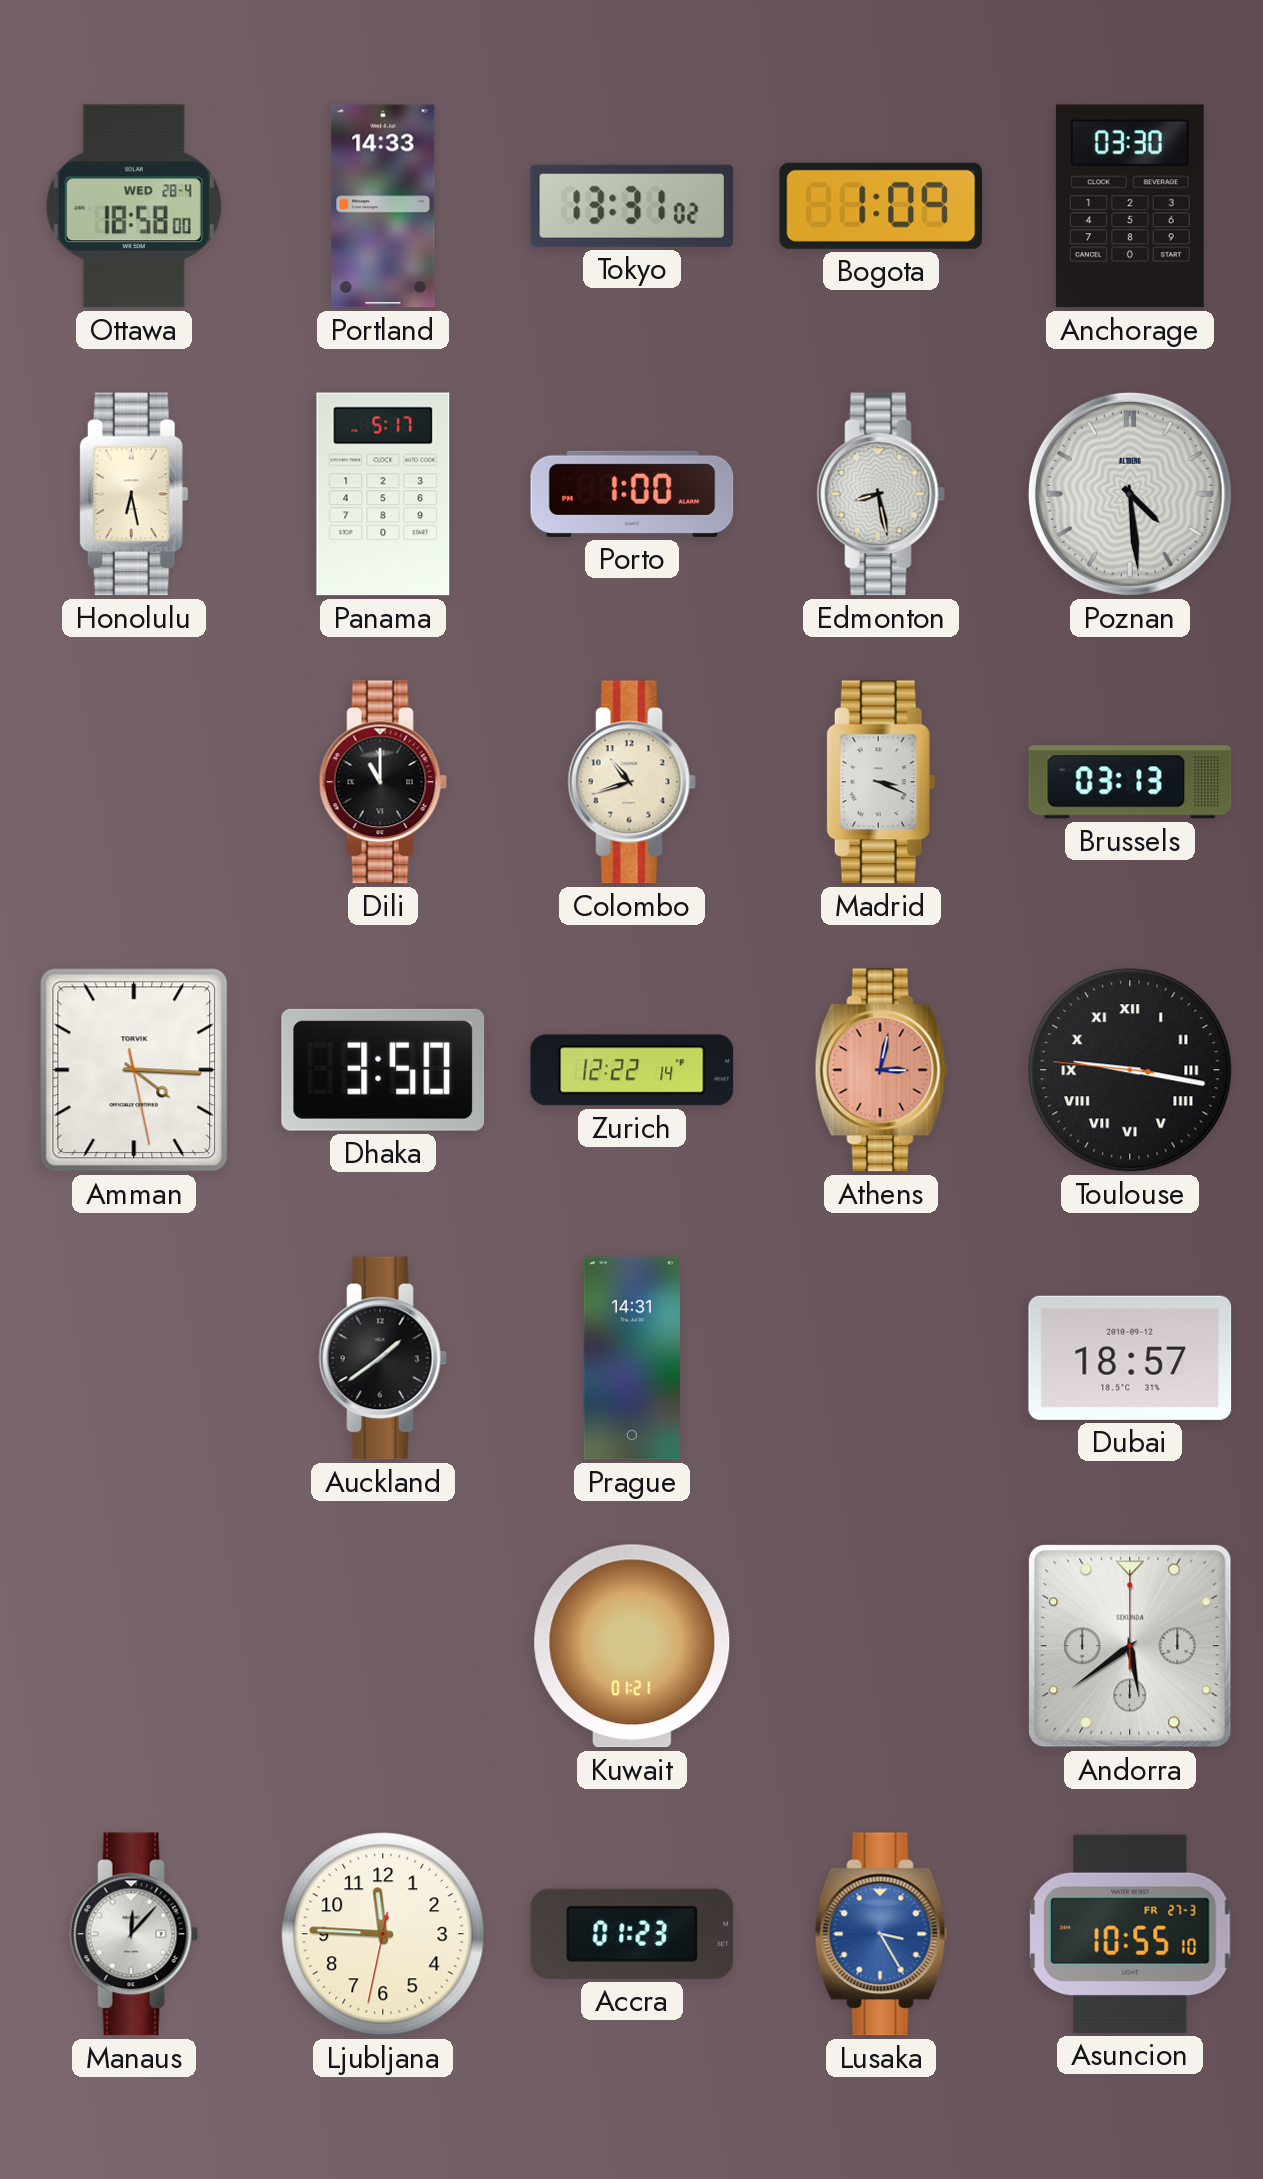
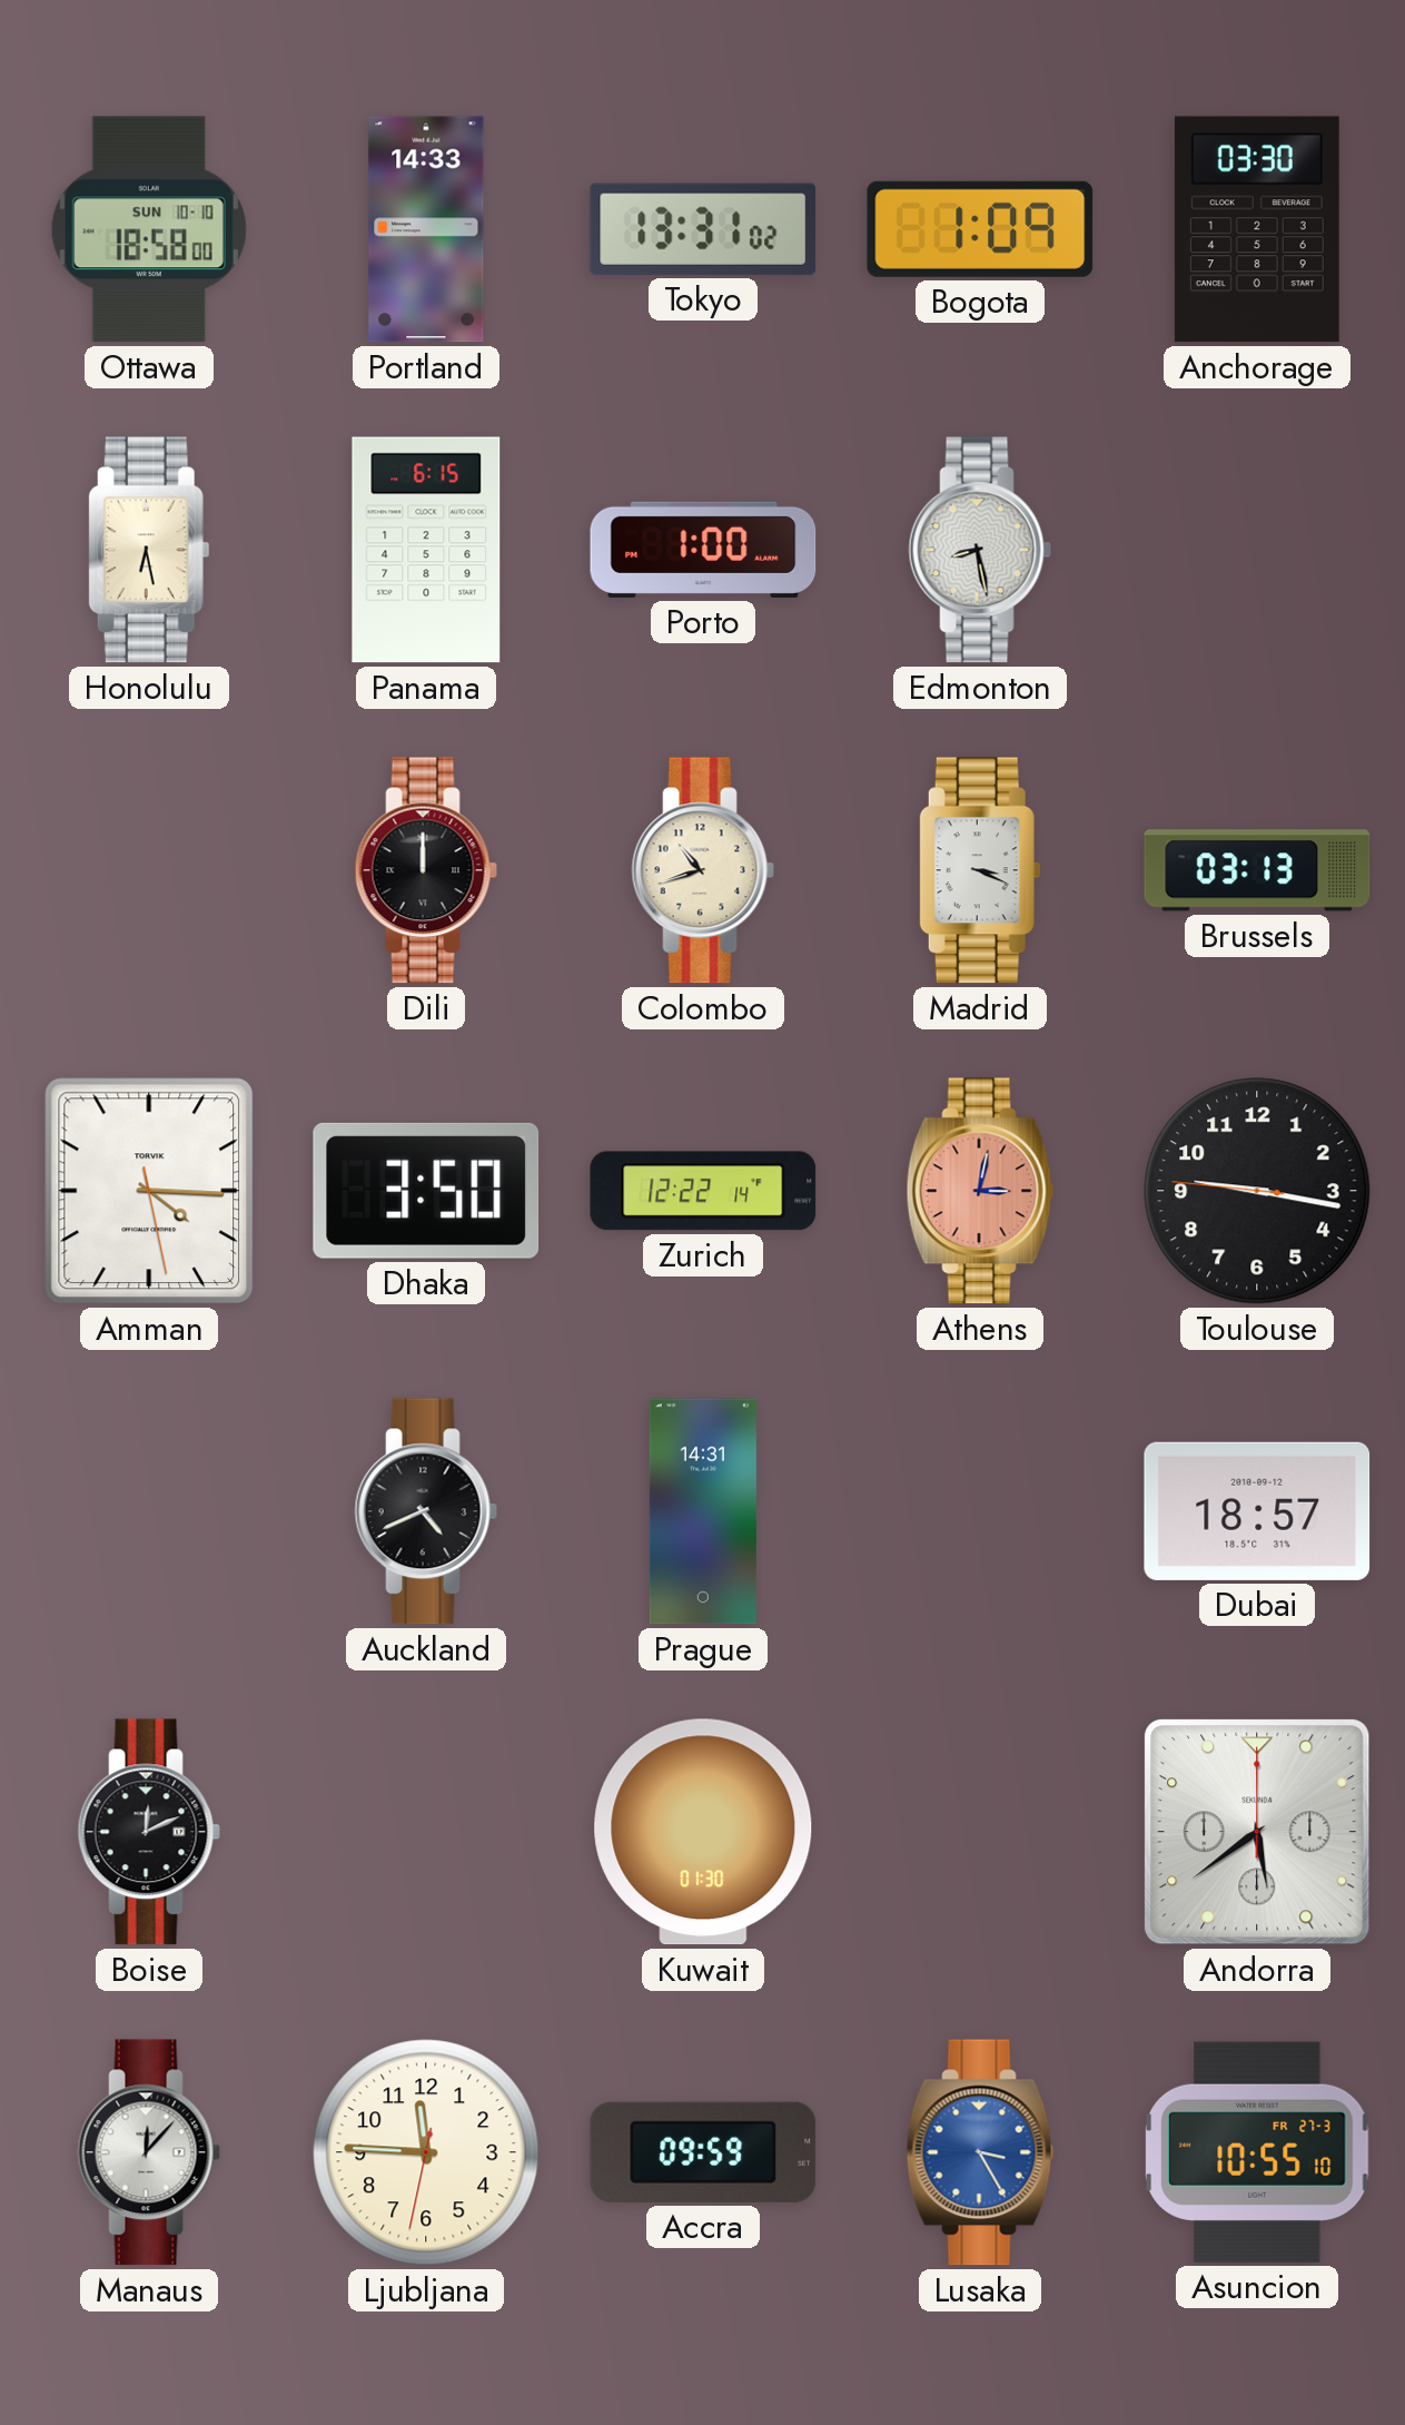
Ottawa date: WED 28-4 -> SUN 10-10 (149, 229)
Panama: 5:17 -> 6:15 (426, 550)
Poznan: 4:29 -> none (1130, 494)
Dili: 11:00 -> 12:00 (426, 870)
Toulouse numerals: Roman -> Arabic (1257, 1191)
Auckland: 1:39 -> 4:41 (426, 1511)
Boise: none -> 12:11 (149, 1832)
Kuwait: 01:21 -> 01:30 (703, 1832)
Accra: 01:23 -> 09:59 (703, 2152)
